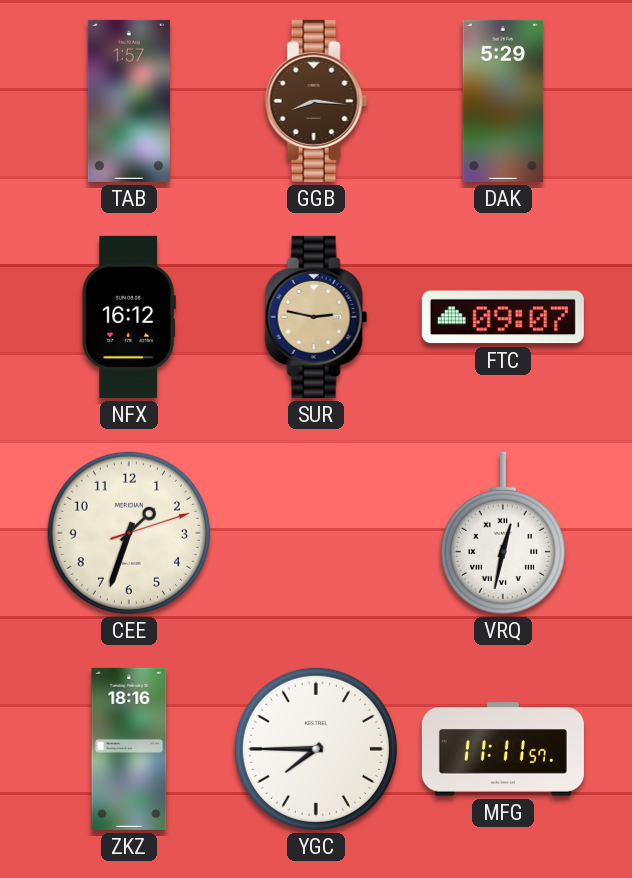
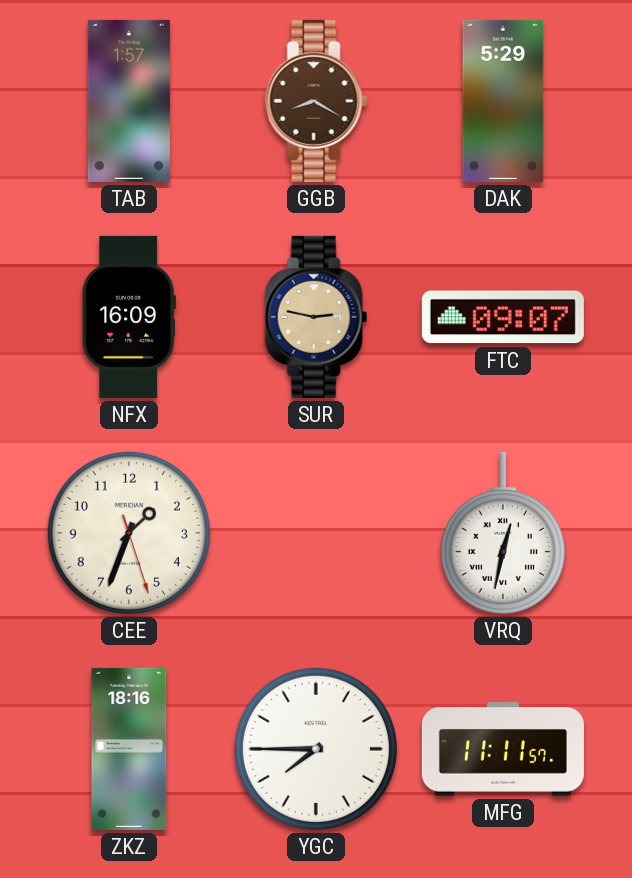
GGB: 8:16 -> 8:20 (316, 101)
NFX: 16:12 -> 16:09 (129, 317)
CEE: 1:33:12 -> 1:33:27 (129, 533)
